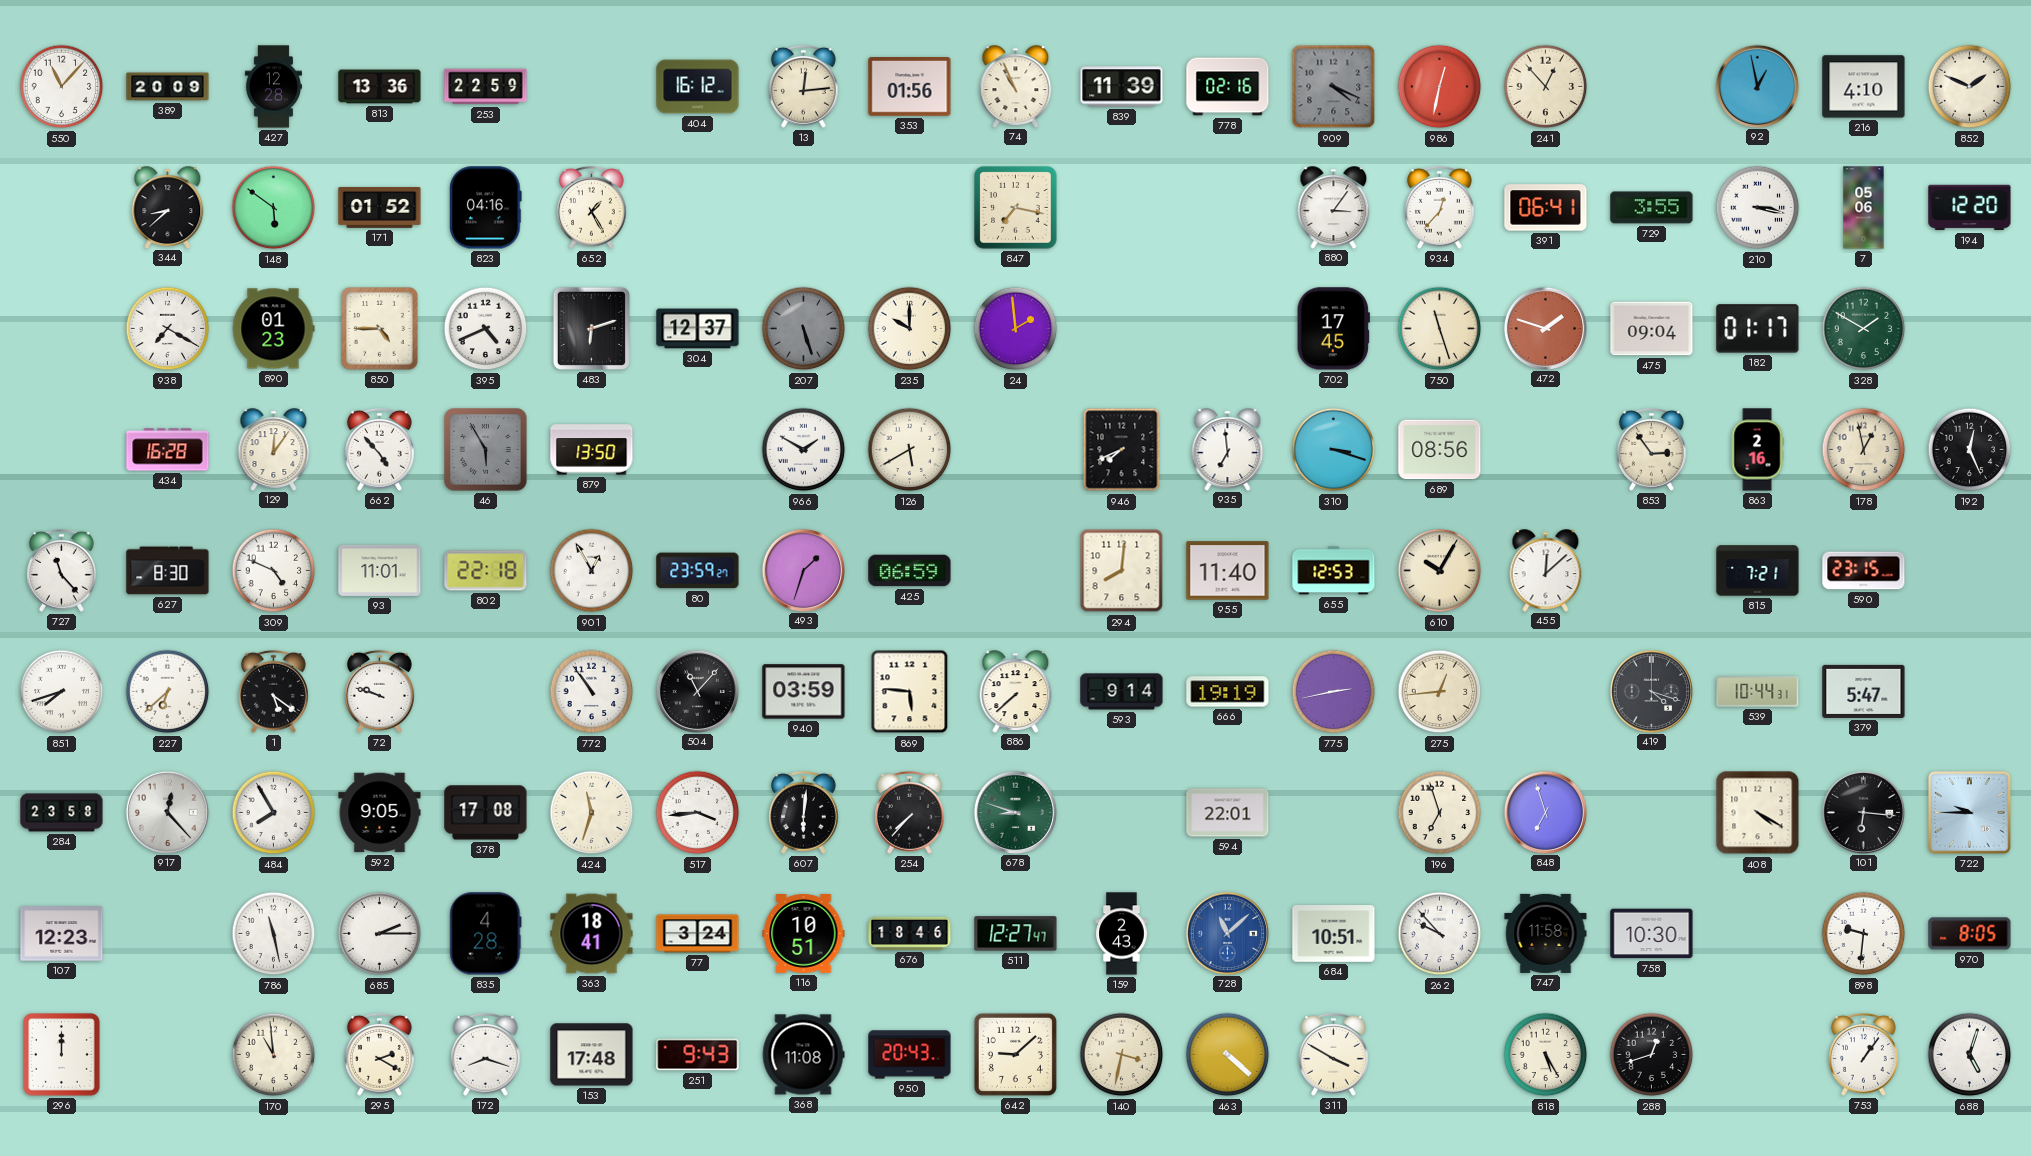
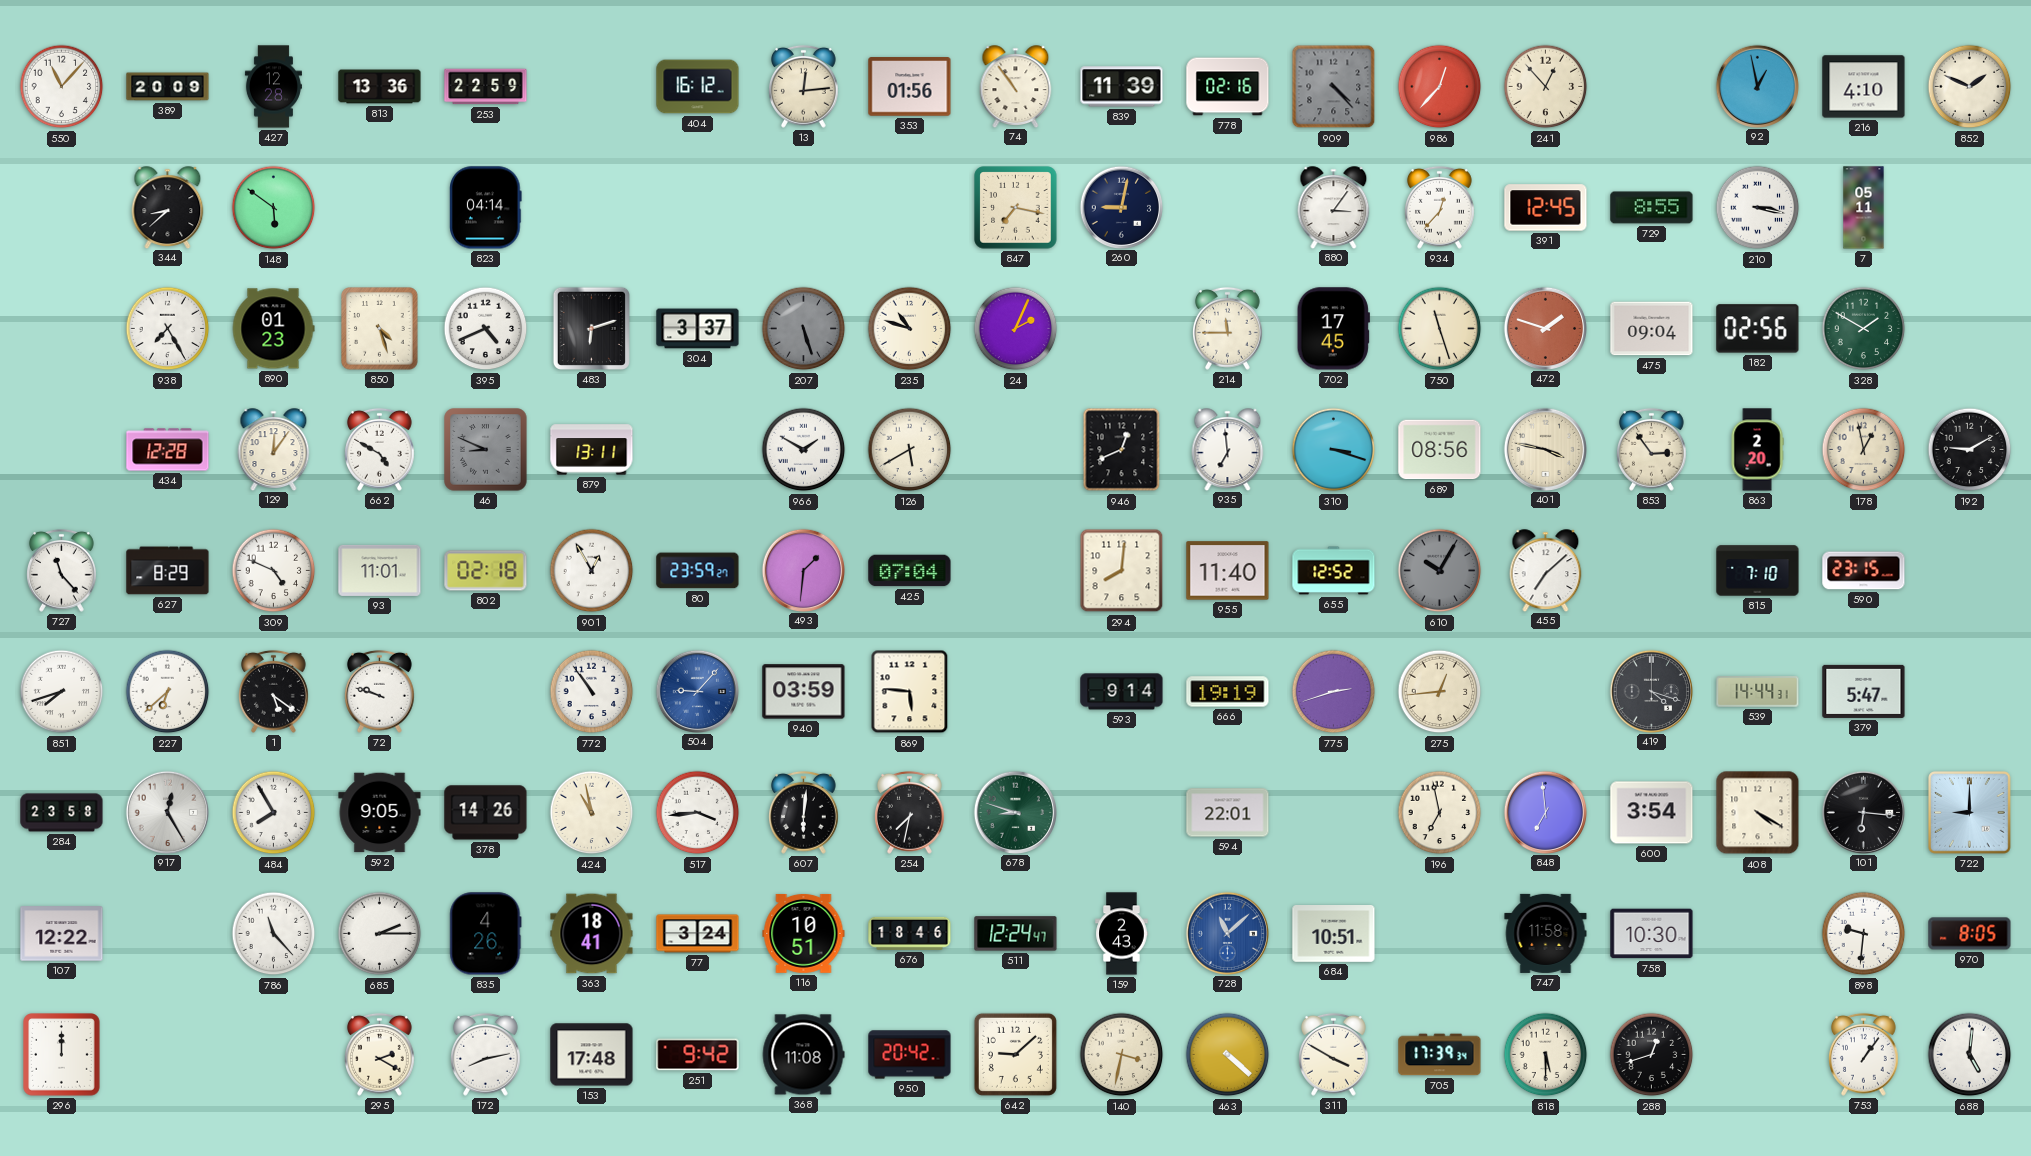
74: 10:56 -> 10:54 (1016, 86)
909: 4:19 -> 4:23 (1334, 87)
986: 12:32 -> 12:37 (1440, 87)
171: 01:52 -> none (380, 208)
823: 04:16 -> 04:14 (486, 208)
652: 1:25 -> none (592, 207)
260: none -> 9:02 (1121, 207)
391: 06:41 -> 12:45 (1546, 208)
729: 3:55 -> 8:55 (1652, 208)
7: 05:06 -> 05:11 (1864, 208)
194: 12:20 -> none (1970, 208)
938: 7:20 -> 7:25 (168, 329)
850: 4:45 -> 4:27 (380, 329)
304: 12:37 -> 3:37 (698, 329)
235: 10:00 -> 10:48 (910, 329)
24: 1:59 -> 2:04 (1016, 329)
214: none -> 11:45 (1228, 328)
182: 01:17 -> 02:56 (1758, 329)
434: 16:28 -> 12:28 (168, 450)
662: 4:53 -> 4:50 (380, 449)
46: 5:55 -> 8:49 (486, 450)
879: 13:50 -> 13:11 (592, 450)
946: 7:41 -> 12:41 (1122, 450)
401: none -> 3:47 (1545, 449)
863: 2:16 -> 2:20 (1757, 450)
192: 12:26 -> 9:10 (1970, 450)
627: 8:30 -> 8:29 (168, 571)
802: 22:18 -> 02:18 (486, 571)
493: 1:33 -> 1:31 (803, 570)
425: 06:59 -> 07:04 (910, 571)
655: 12:53 -> 12:52 (1334, 571)
610 dial: cream -> grey (1440, 571)
455: 12:08 -> 7:08 (1546, 570)
815: 7:21 -> 7:10 (1758, 571)
504: 11:07 -> 9:07 (697, 691)
504 dial: black -> blue (697, 691)
886: 7:38 -> none (1016, 691)
775: 2:43 -> 2:42 (1334, 692)
539: 10:44 -> 14:44 (1758, 692)
917: 12:23 -> 12:25 (167, 812)
378: 17:08 -> 14:26 (486, 813)
424: 11:33 -> 10:58 (592, 813)
254: 7:37 -> 7:32 (910, 812)
196: 6:57 -> 6:58 (1440, 813)
848: 6:57 -> 6:59 (1545, 812)
600: none -> 3:54 (1652, 813)
722: 9:45 -> 9:00 (1970, 813)
107: 12:23 -> 12:22 (62, 934)
786: 11:28 -> 11:23 (274, 934)
835: 4:28 -> 4:26 (486, 934)
511: 12:27 -> 12:24 (1016, 934)
262: 9:53 -> none (1440, 934)
170: 10:59 -> none (274, 1055)
172: 8:18 -> 8:13 (486, 1054)
251: 9:43 -> 9:42 (698, 1055)
950: 20:43 -> 20:42 (910, 1055)
705: none -> 17:39 (1440, 1055)
818: 5:25 -> 5:30 (1546, 1055)
688: 5:03 -> 5:01 (1970, 1055)
